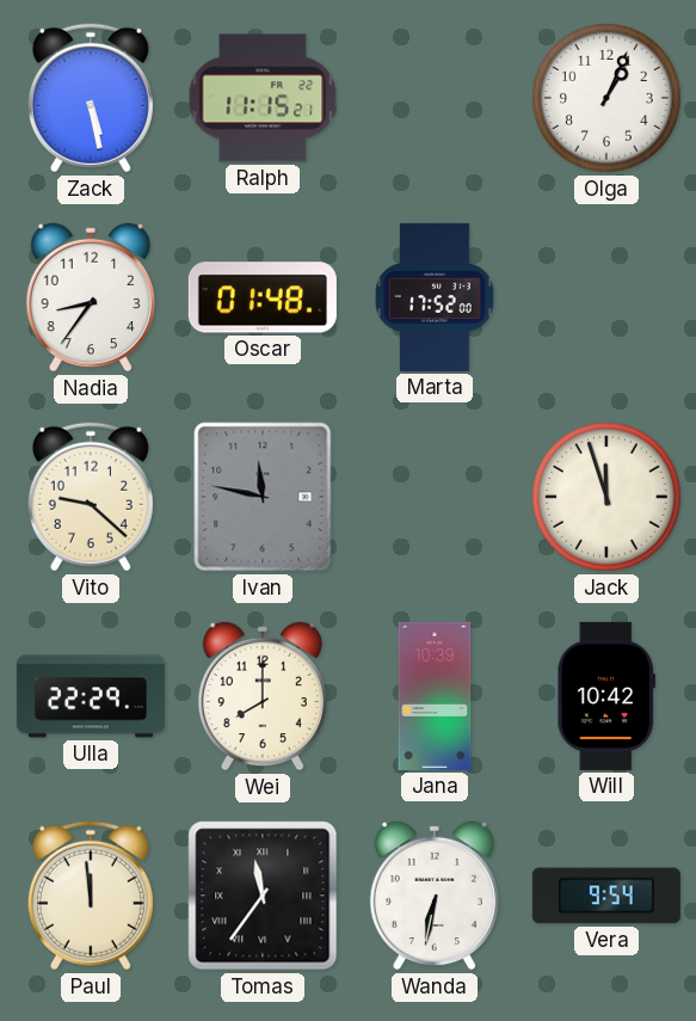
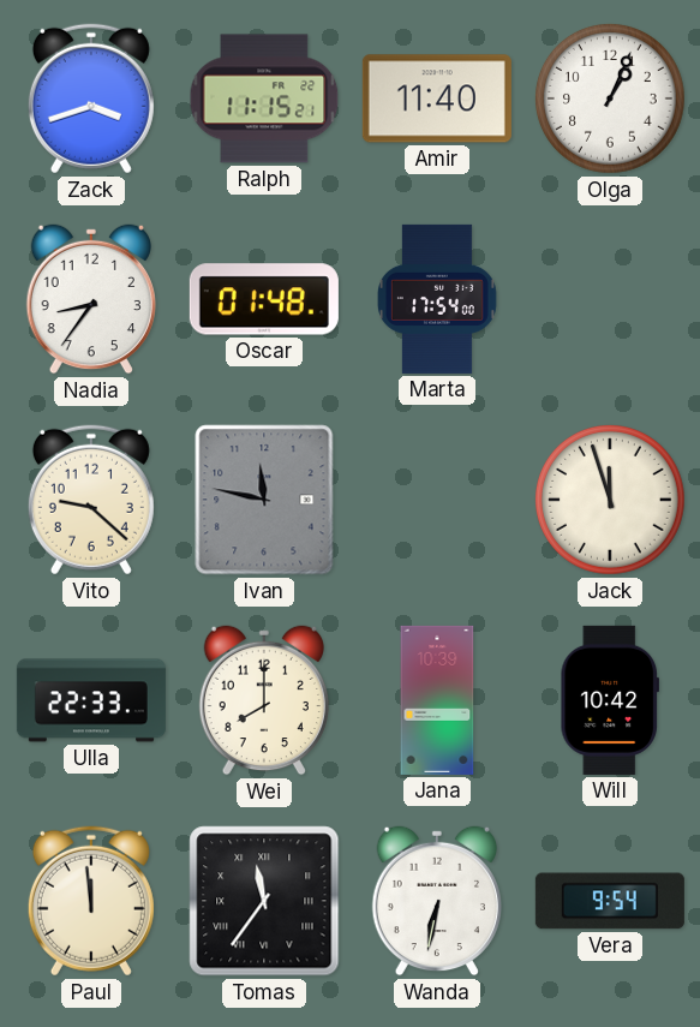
Zack: 5:28 -> 3:42 (91, 98)
Amir: none -> 11:40 (437, 98)
Marta: 17:52 -> 17:54 (438, 299)
Ulla: 22:29 -> 22:33 (91, 700)
